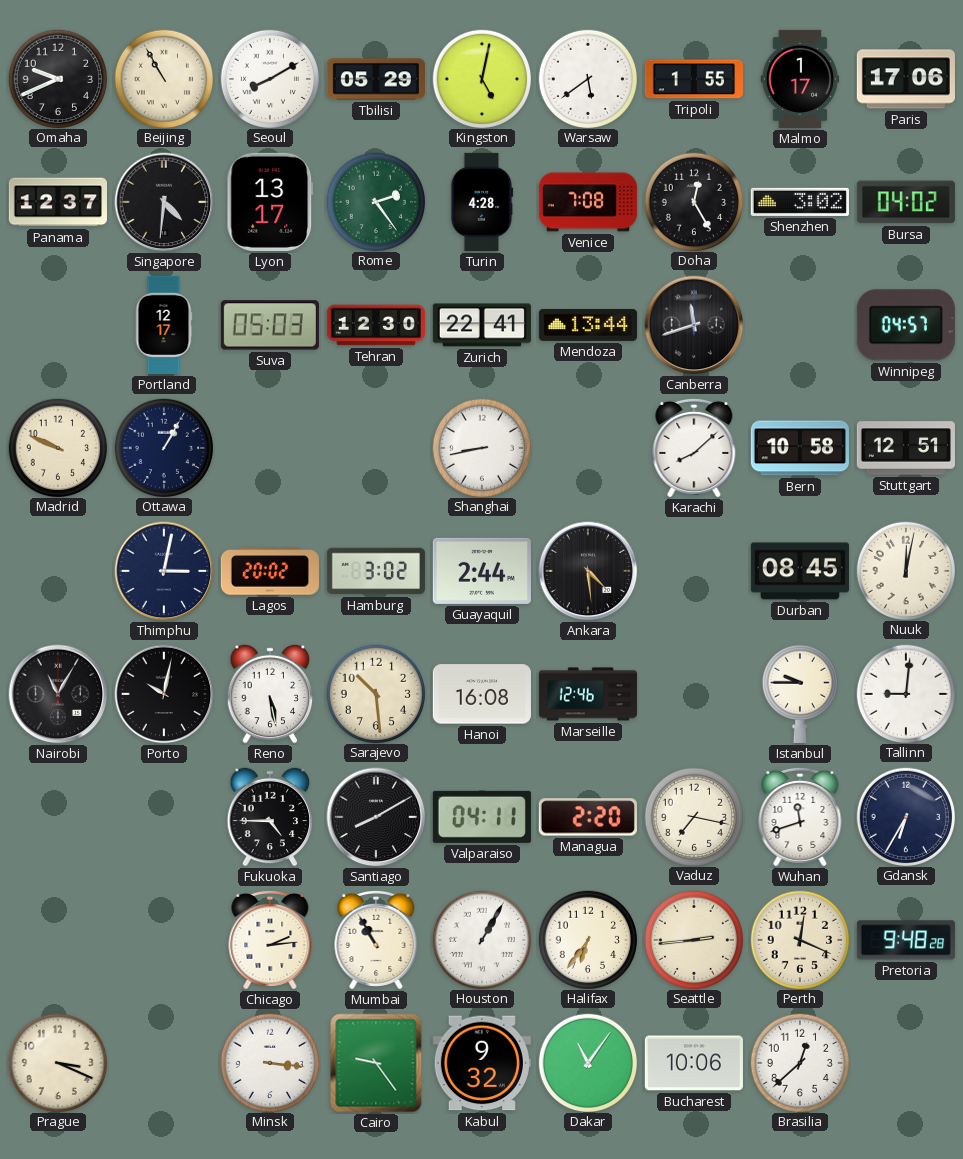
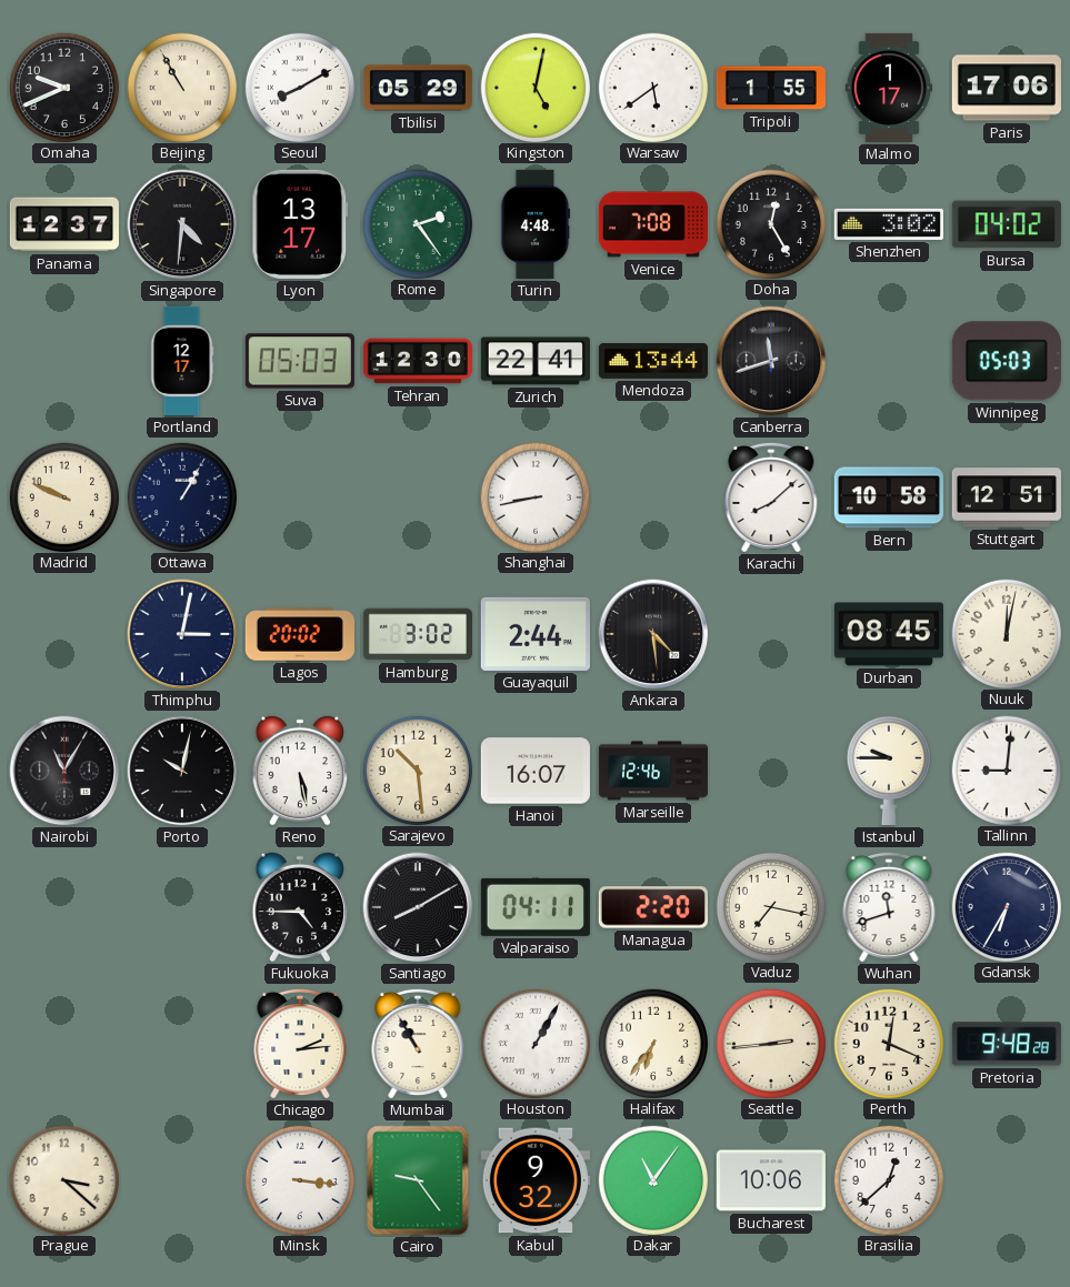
Turin: 4:28 -> 4:48 (536, 224)
Winnipeg: 04:57 -> 05:03 (1007, 361)
Hanoi: 16:08 -> 16:07 (536, 771)
Prague: 3:19 -> 3:22 (63, 1179)
